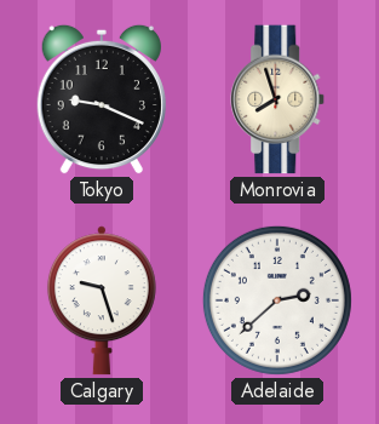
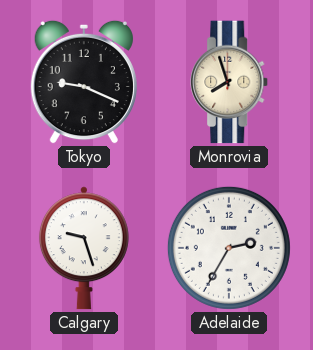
Adelaide: 2:38 -> 2:35 (229, 248)
